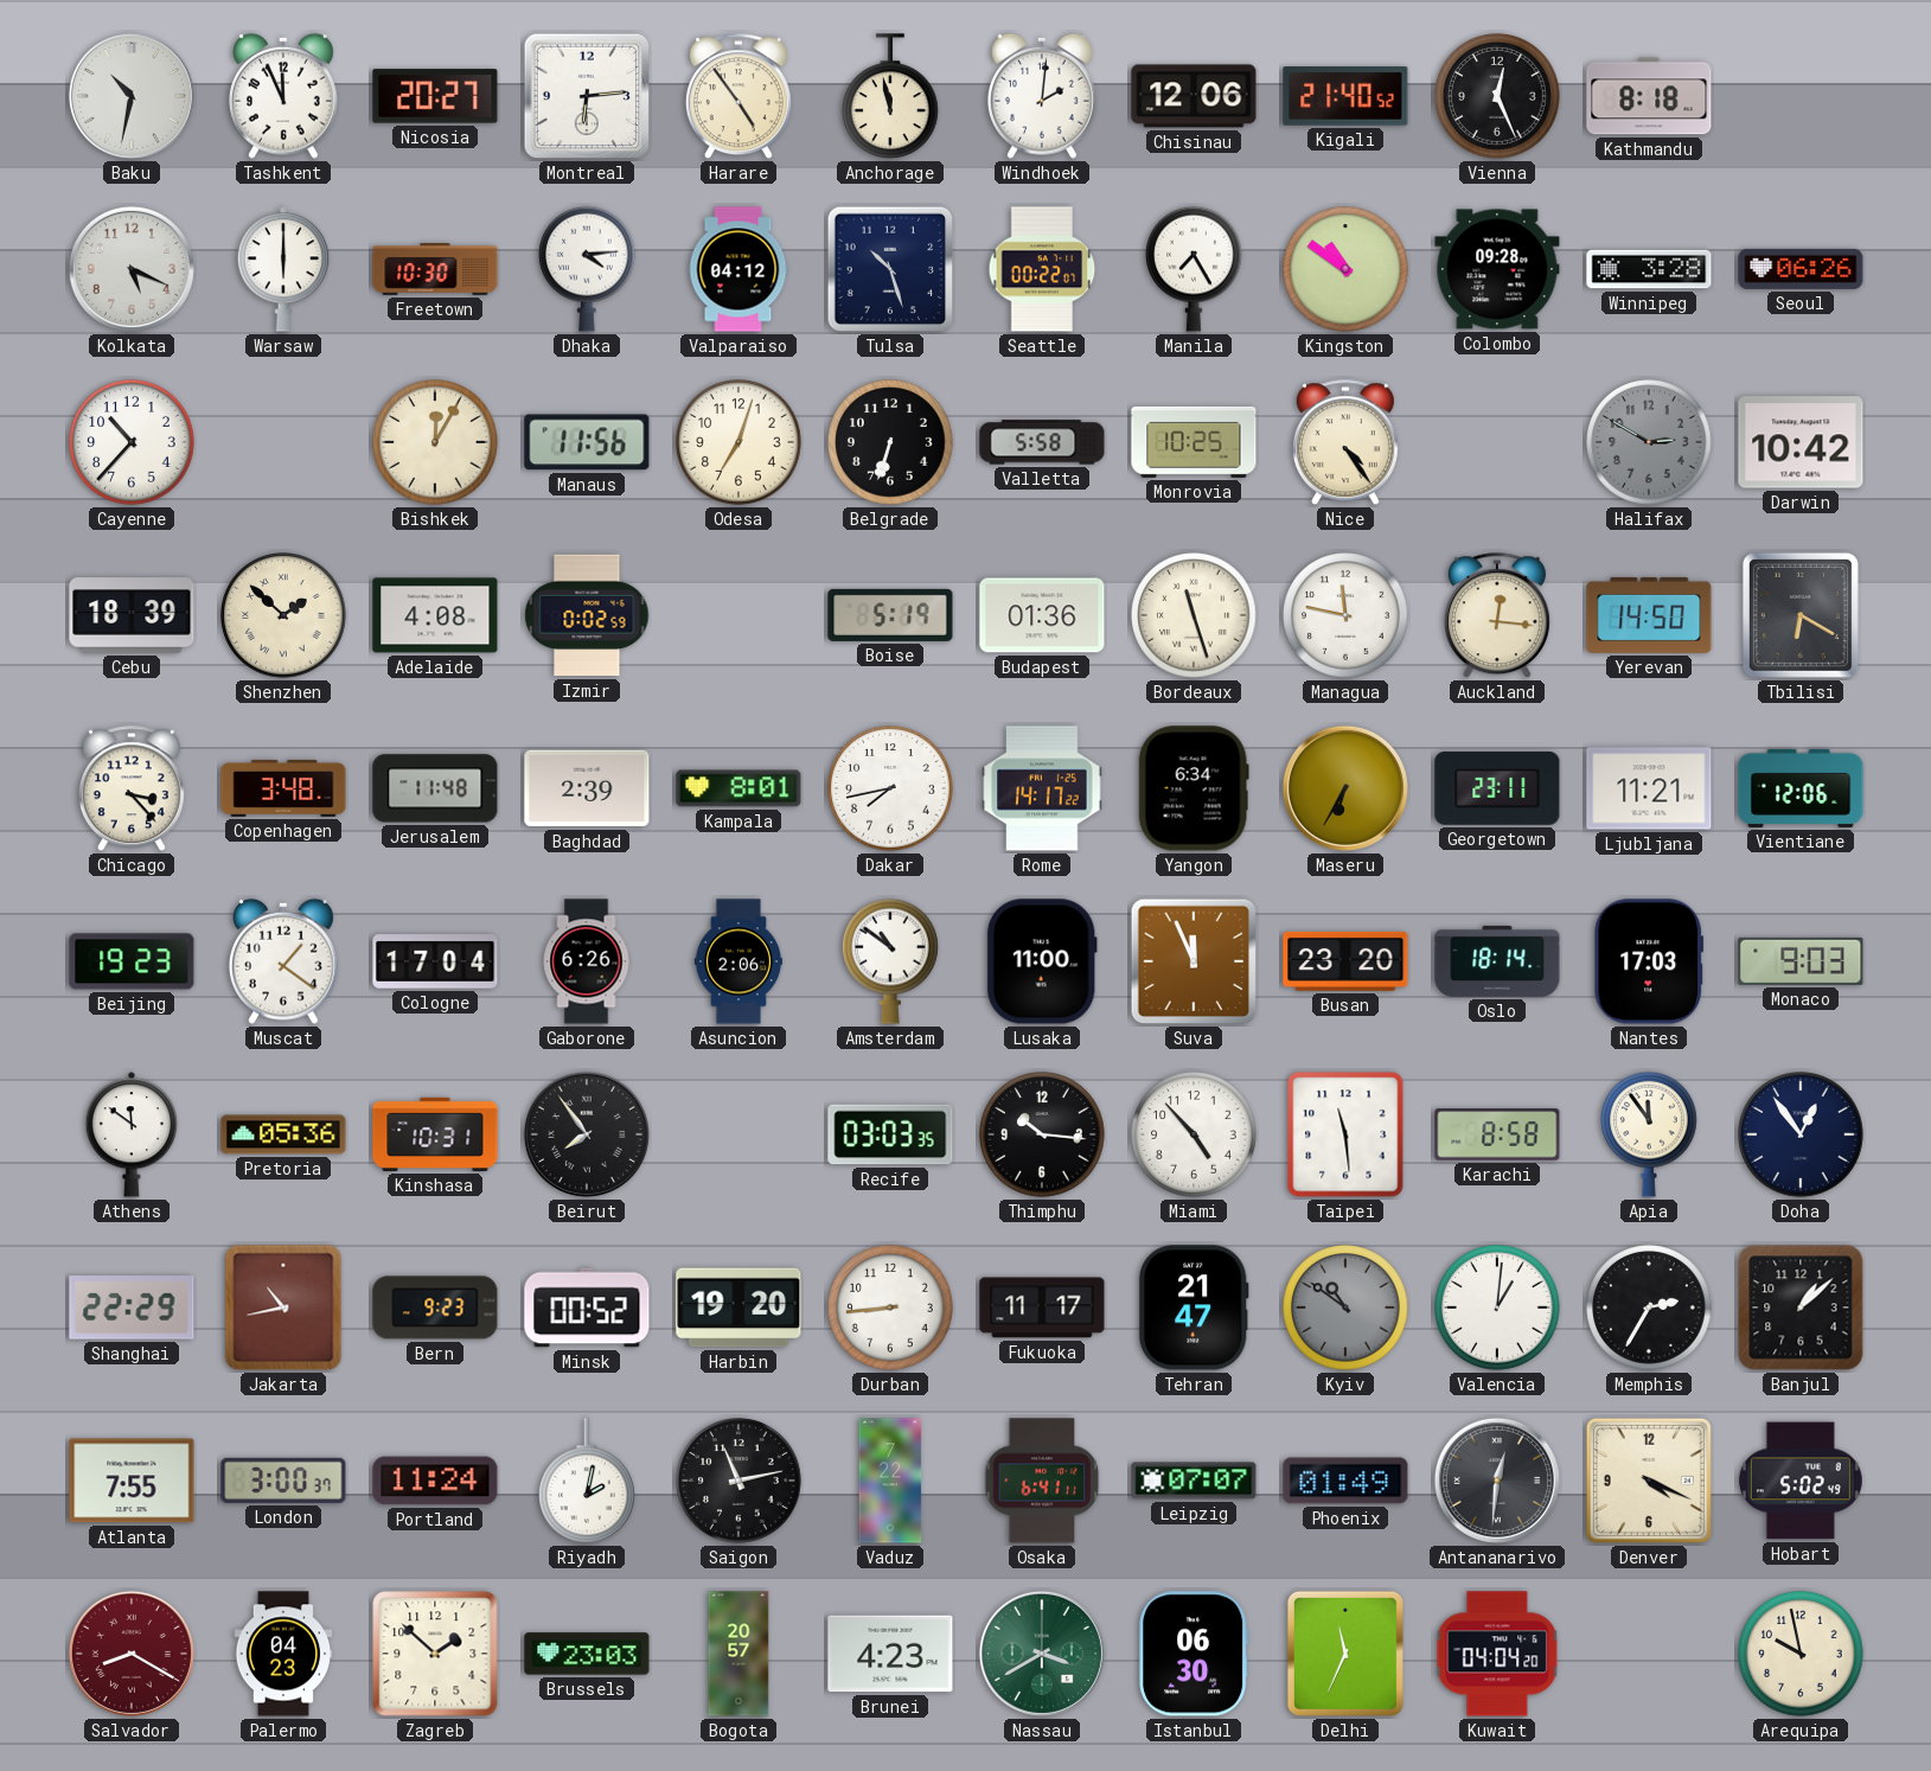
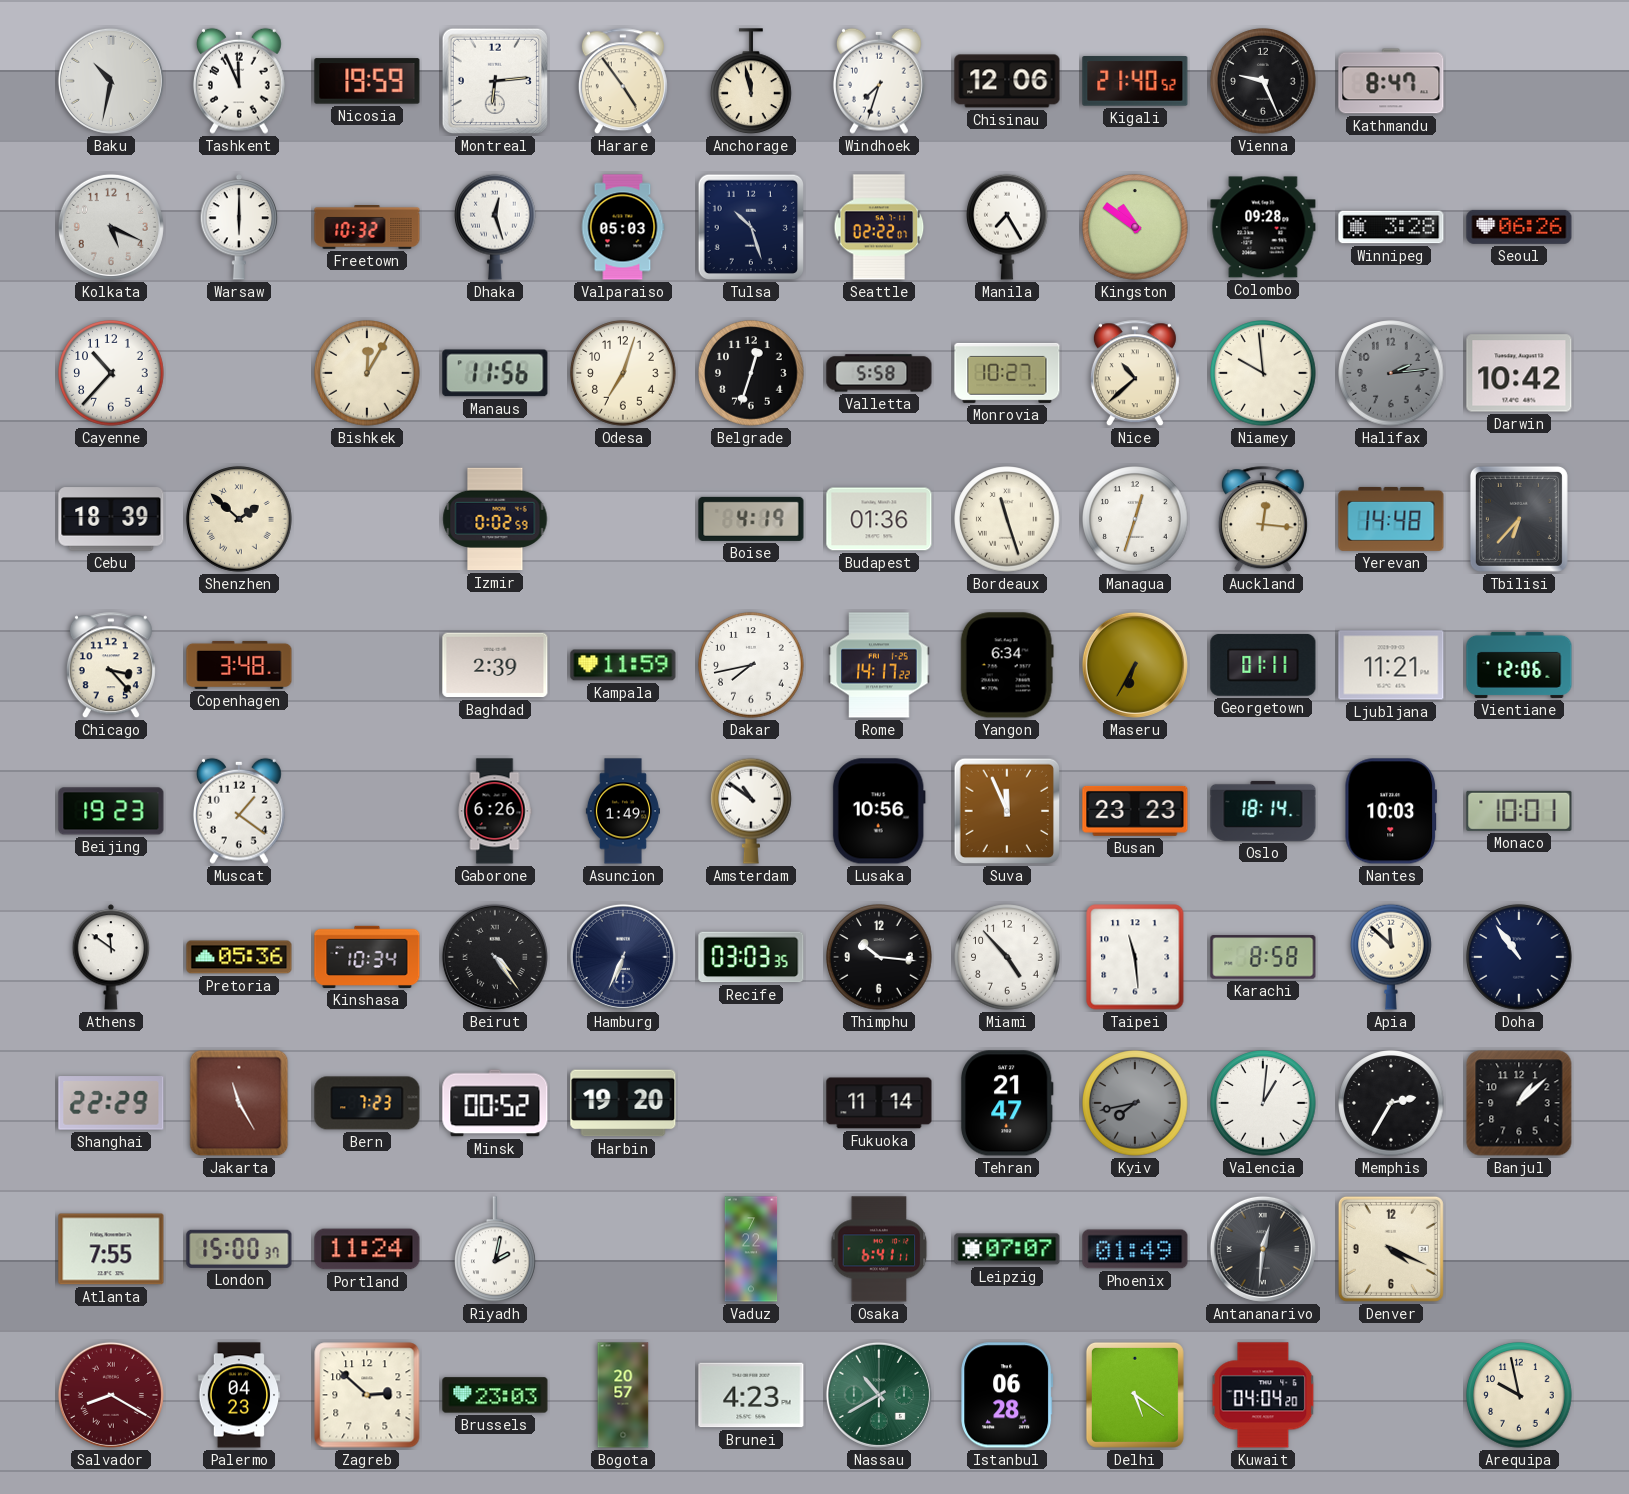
Nicosia: 20:27 -> 19:59 (367, 81)
Windhoek: 2:01 -> 7:33 (879, 81)
Vienna: 12:26 -> 9:26 (1263, 81)
Kathmandu: 8:18 -> 8:47 (1391, 81)
Freetown: 10:30 -> 10:32 (367, 228)
Dhaka: 4:14 -> 12:27 (496, 227)
Valparaiso: 04:12 -> 05:03 (623, 227)
Seattle: 00:22 -> 02:22 (879, 227)
Belgrade: 6:33 -> 12:33 (751, 373)
Monrovia: 10:25 -> 10:27 (1007, 373)
Nice: 4:24 -> 10:38 (1135, 374)
Niamey: none -> 9:59 (1263, 373)
Halifax: 2:50 -> 2:14 (1391, 373)
Adelaide: 4:08 -> none (435, 615)
Boise: 5:19 -> 4:19 (751, 519)
Managua: 11:47 -> 12:33 (1135, 519)
Yerevan: 14:50 -> 14:48 (1391, 519)
Tbilisi: 6:20 -> 6:37 (1519, 519)
Jerusalem: 11:48 -> none (435, 788)
Kampala: 8:01 -> 11:59 (623, 665)
Georgetown: 23:11 -> 01:11 (1263, 665)
Cologne: 17:04 -> none (435, 961)
Asuncion: 2:06 -> 1:49 (623, 811)
Lusaka: 11:00 -> 10:56 (879, 811)
Busan: 23:20 -> 23:23 (1135, 811)
Nantes: 17:03 -> 10:03 (1391, 811)
Monaco: 9:03 -> 10:01 (1519, 811)
Kinshasa: 10:31 -> 10:34 (367, 957)
Beirut: 7:54 -> 4:24 (495, 957)
Hamburg: none -> 6:34 (623, 957)
Apia: 11:54 -> 11:52 (1392, 957)
Doha: 12:54 -> 10:54 (1519, 957)
Jakarta: 10:43 -> 11:25 (239, 1103)
Bern: 9:23 -> 7:23 (367, 1103)
Durban: 8:44 -> none (890, 1308)
Fukuoka: 11:17 -> 11:14 (879, 1103)
Kyiv: 10:51 -> 7:43 (1135, 1103)
London: 3:00 -> 15:00 (239, 1249)
Saigon: 11:13 -> none (738, 1481)
Hobart: 5:02 -> none (1801, 1481)
Zagreb: 1:52 -> 2:52 (367, 1395)
Nassau: 3:40 -> 10:40 (879, 1395)
Istanbul: 06:30 -> 06:28 (1007, 1395)
Delhi: 11:34 -> 5:21 (1135, 1395)
